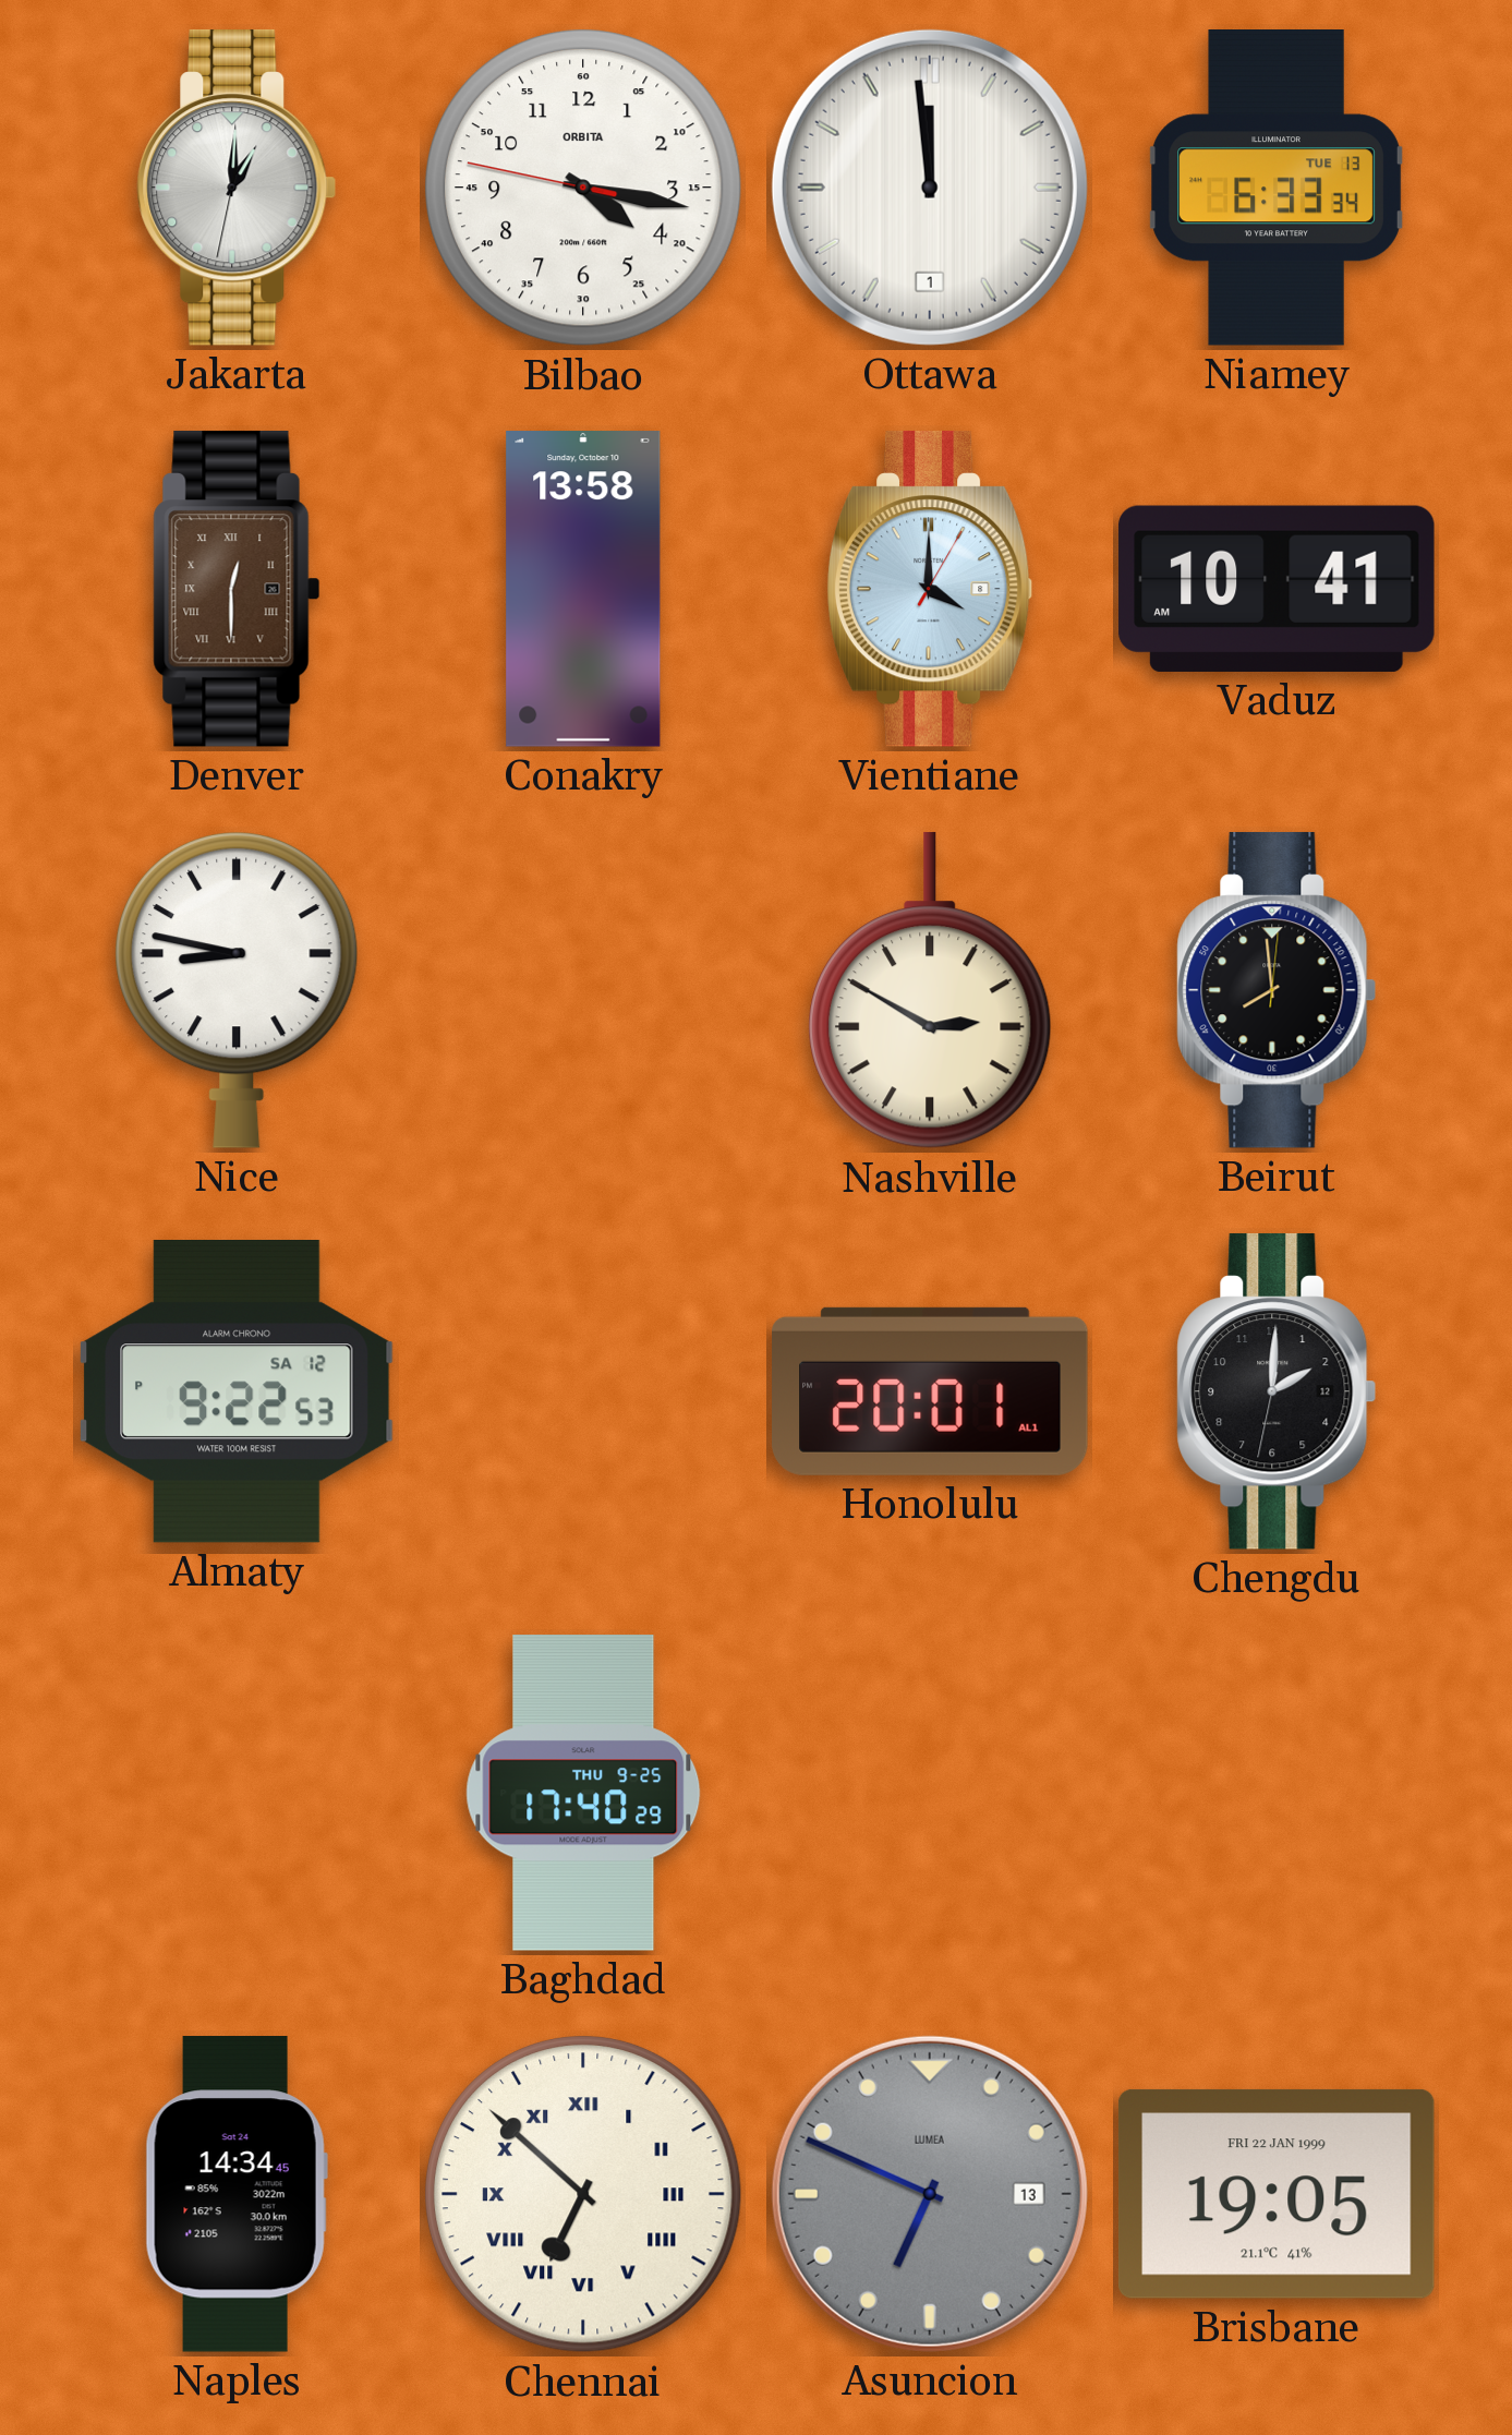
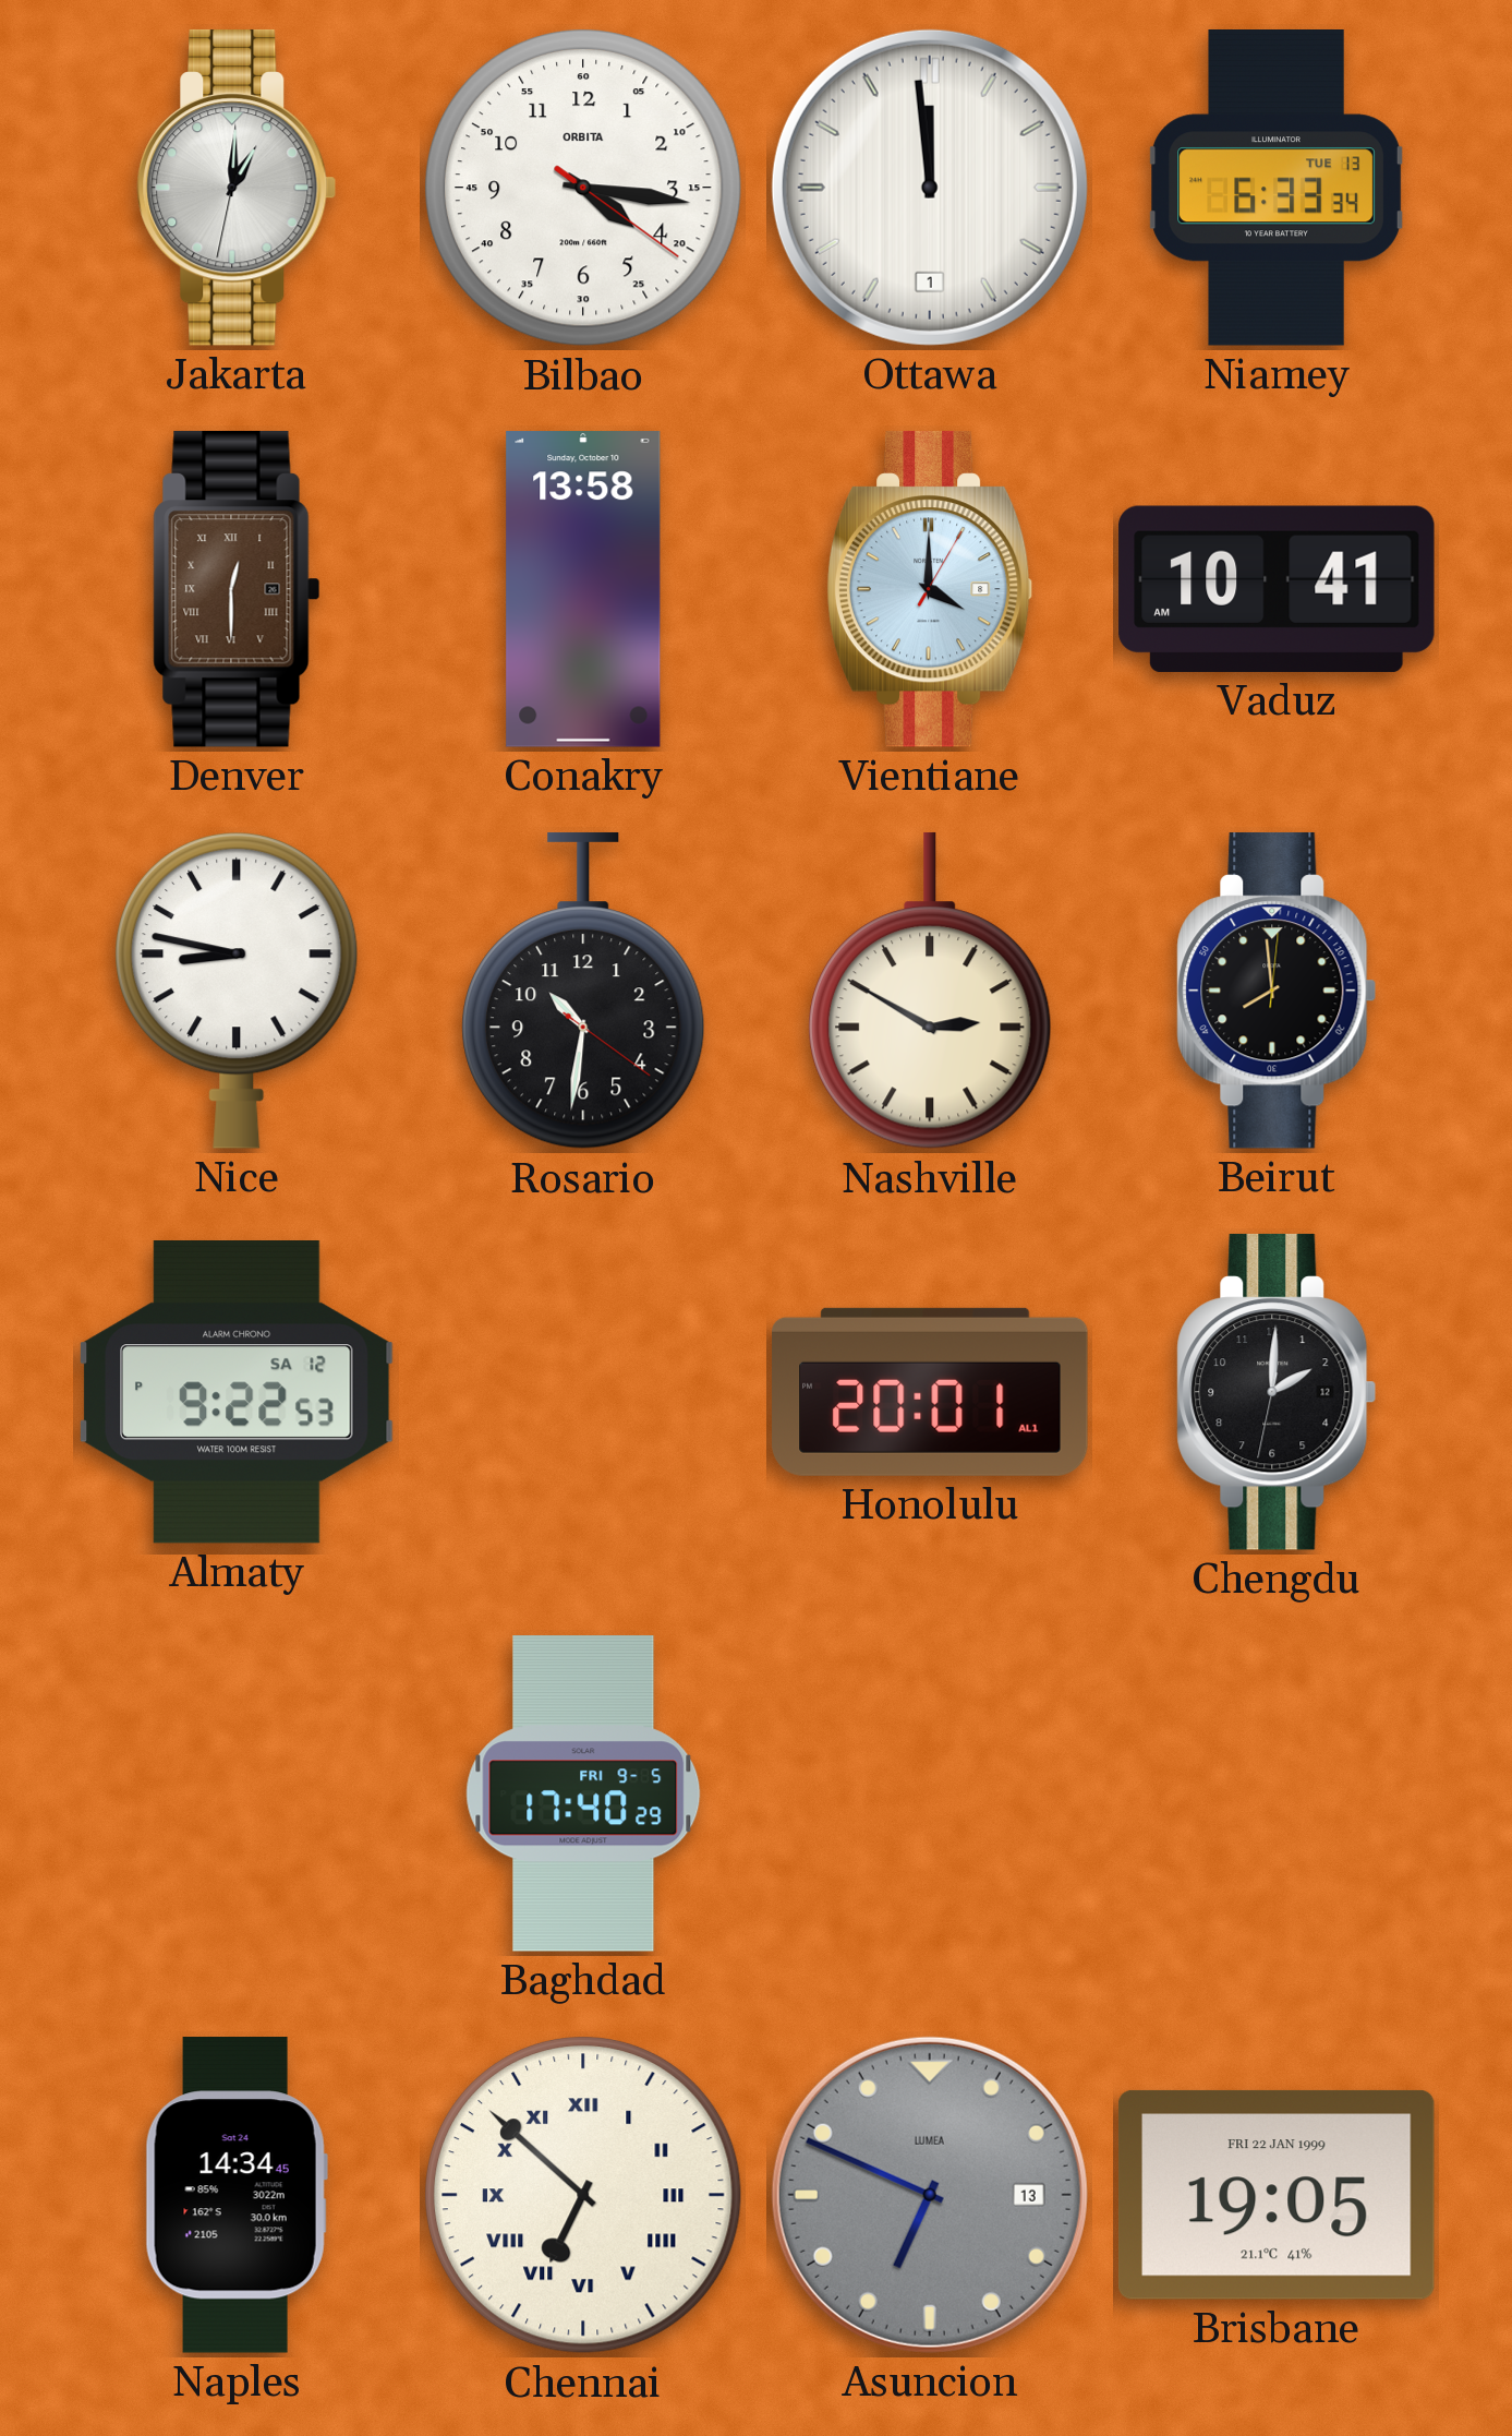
Bilbao: 4:16:47 -> 4:16:21 (583, 188)
Rosario: none -> 10:31 (583, 991)
Baghdad date: THU 9-25 -> FRI 9-5 (583, 1793)
